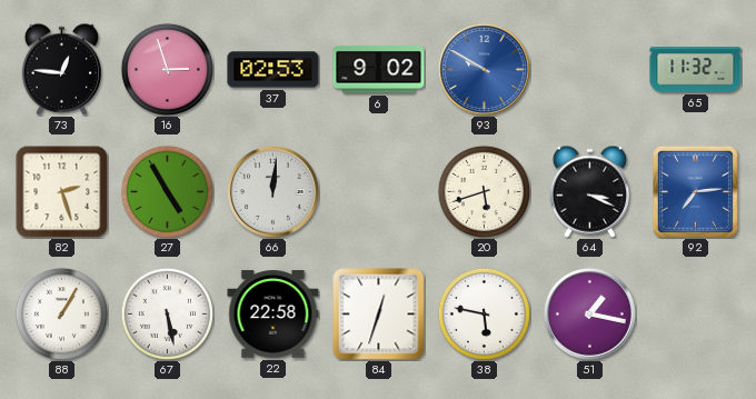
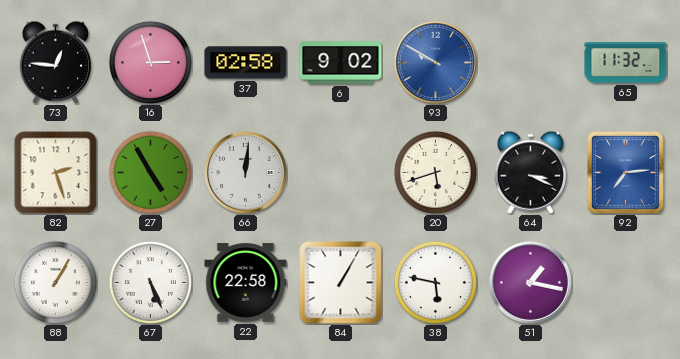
37: 02:53 -> 02:58 (246, 63)
67: 5:28 -> 5:26 (150, 282)
84: 12:33 -> 1:05 (341, 283)
